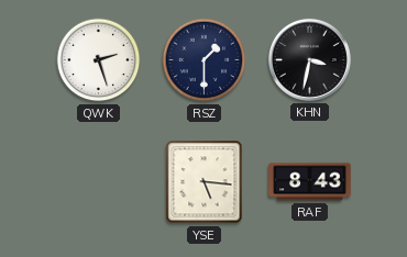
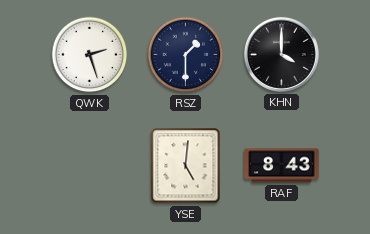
KHN: 3:32 -> 4:00 (281, 54)
YSE: 5:16 -> 5:01 (186, 166)
